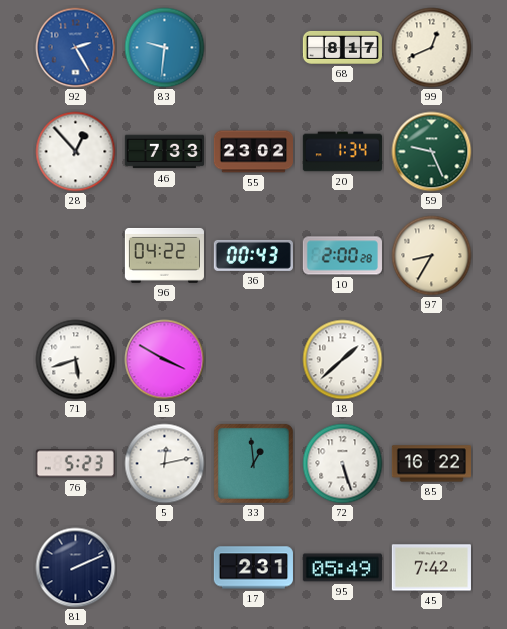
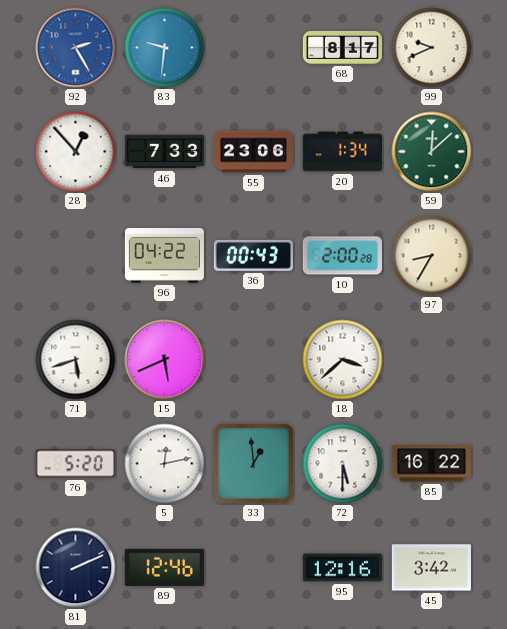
99: 12:41 -> 9:41 (432, 48)
55: 23:02 -> 23:06 (253, 152)
59: 9:26 -> 12:08 (432, 152)
15: 3:50 -> 5:41 (165, 360)
18: 1:38 -> 3:38 (343, 360)
76: 5:23 -> 5:20 (75, 464)
72: 5:27 -> 5:30 (343, 464)
89: none -> 12:46 (164, 567)
17: 2:31 -> none (253, 568)
95: 05:49 -> 12:16 (342, 568)
45: 7:42 -> 3:42 (431, 568)
